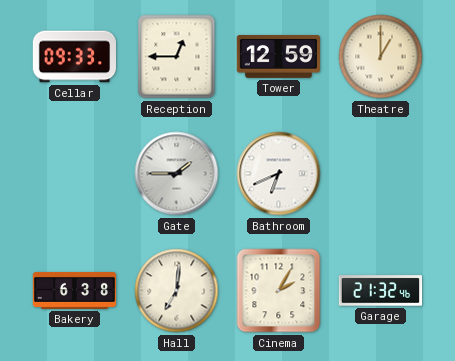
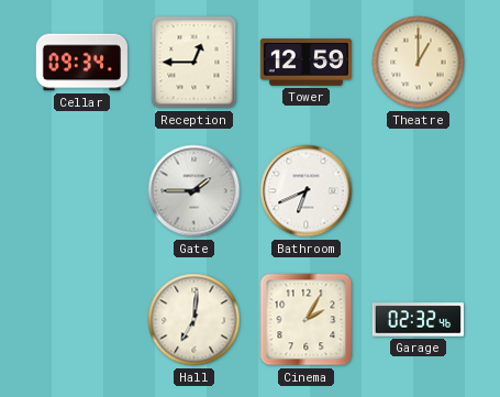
Cellar: 09:33 -> 09:34 (81, 63)
Bakery: 6:38 -> none (75, 290)
Garage: 21:32 -> 02:32 (419, 320)
